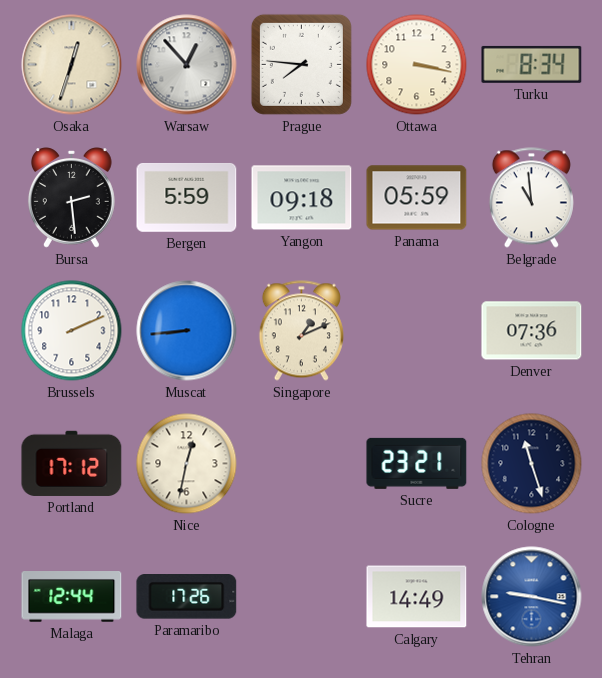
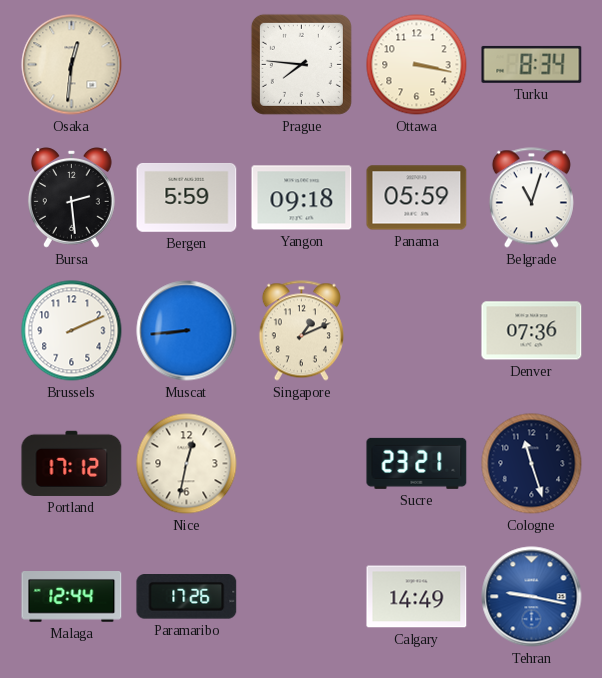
Osaka: 12:33 -> 12:31 (72, 65)
Warsaw: 12:53 -> none (187, 65)
Belgrade: 10:59 -> 11:03 (531, 198)
